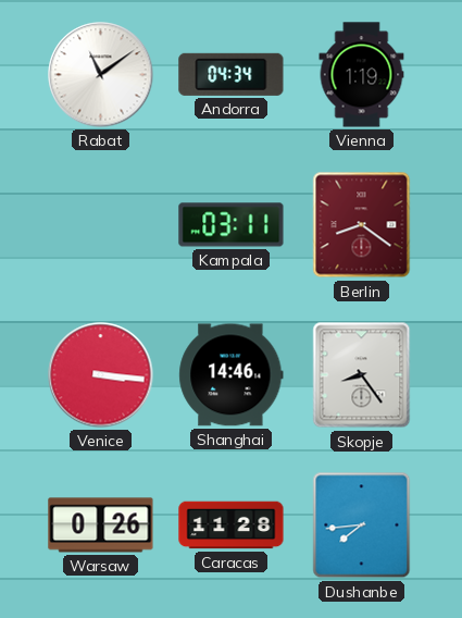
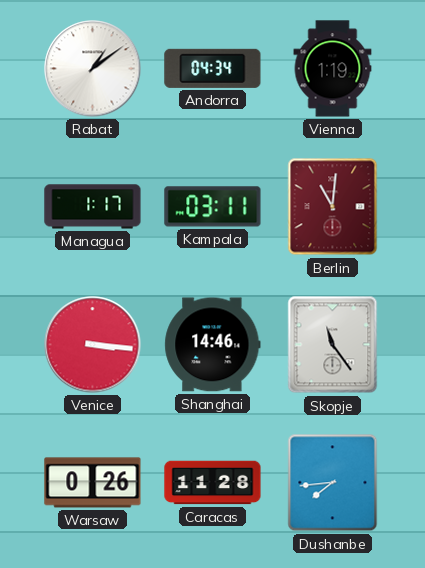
Rabat: 11:09 -> 1:09 (93, 69)
Managua: none -> 1:17 (93, 207)
Berlin: 8:21 -> 11:01 (333, 207)
Skopje: 8:24 -> 11:24 (333, 345)
